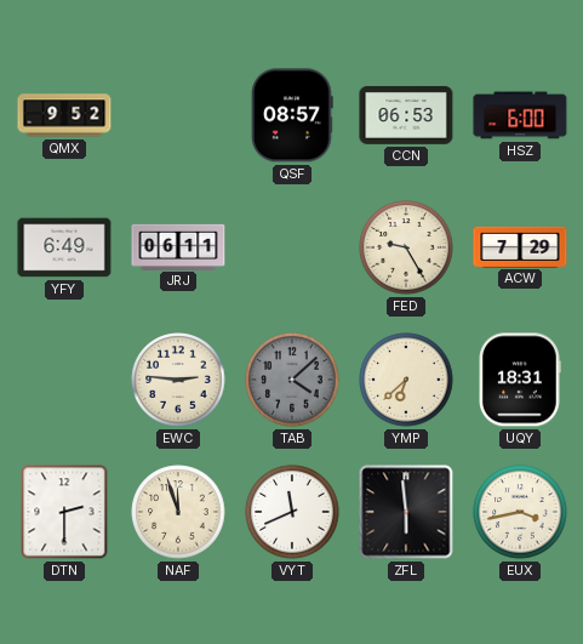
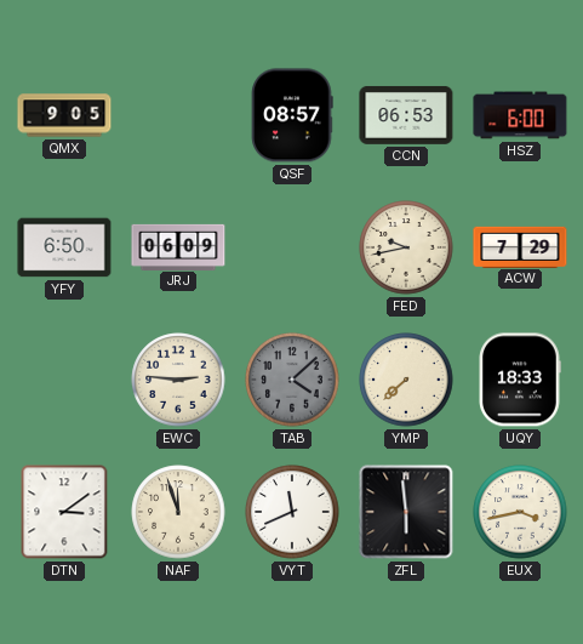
QMX: 9:52 -> 9:05 (64, 115)
YFY: 6:49 -> 6:50 (64, 247)
JRJ: 06:11 -> 06:09 (178, 246)
FED: 9:25 -> 9:43 (406, 247)
YMP: 6:38 -> 7:38 (406, 380)
UQY: 18:31 -> 18:33 (520, 380)
DTN: 2:30 -> 3:09 (64, 512)
